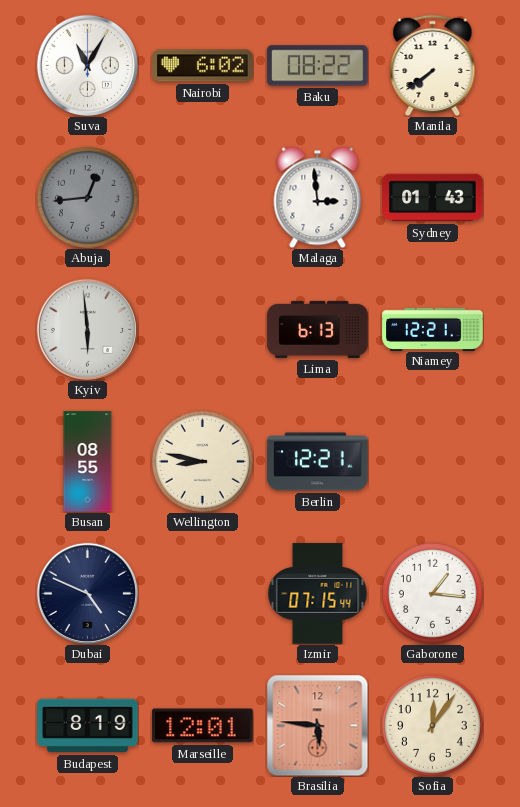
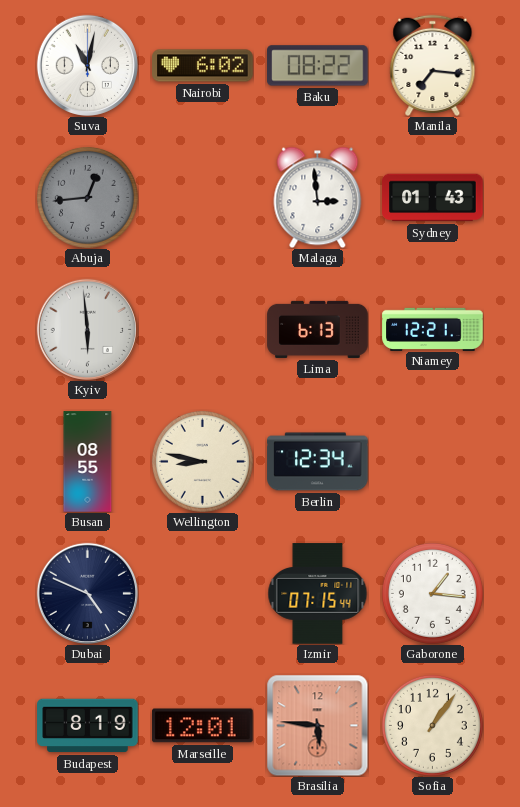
Suva: 11:05 -> 11:02 (87, 65)
Manila: 7:39 -> 7:16 (433, 65)
Berlin: 12:21 -> 12:34 (318, 462)
Sofia: 12:06 -> 1:06 (432, 725)
